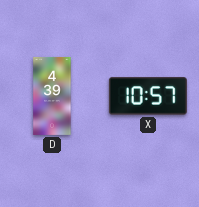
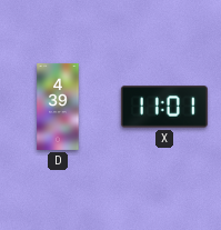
X: 10:57 -> 11:01 (164, 107)
